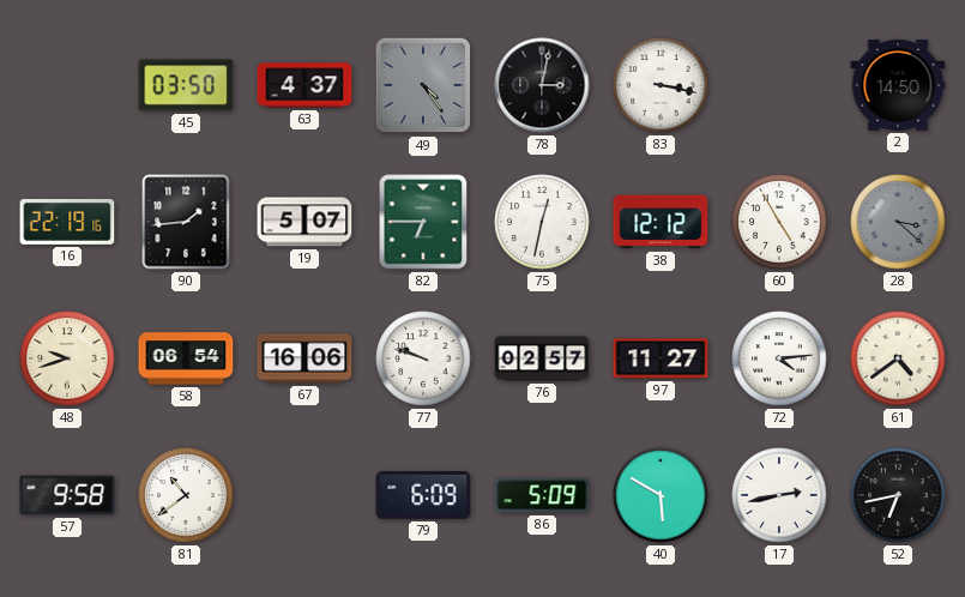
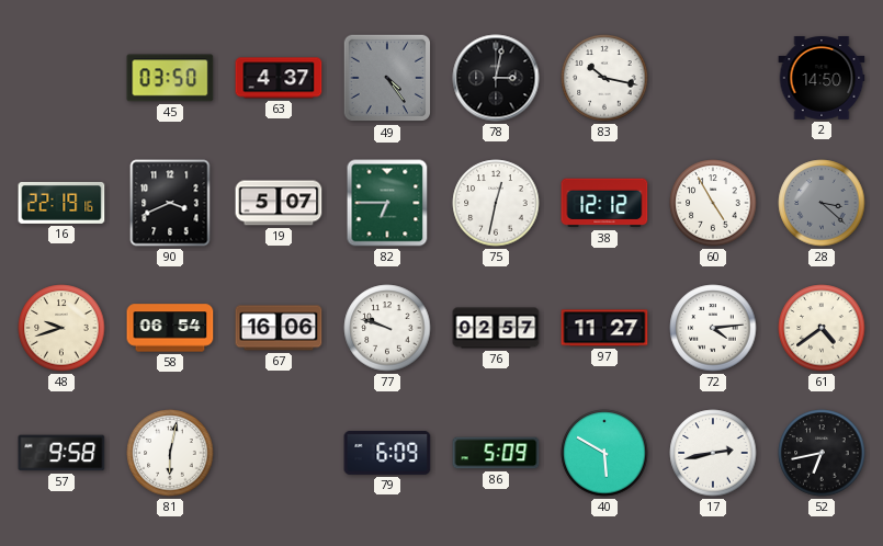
83: 3:17 -> 10:17 (604, 78)
90: 1:44 -> 3:41 (170, 203)
81: 10:39 -> 6:02 (170, 453)
